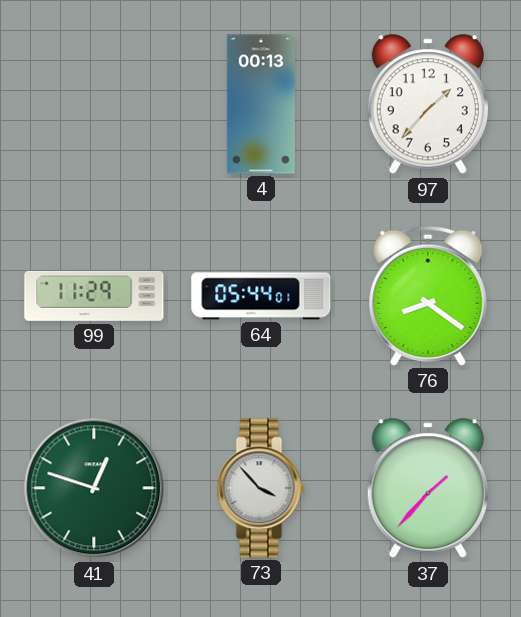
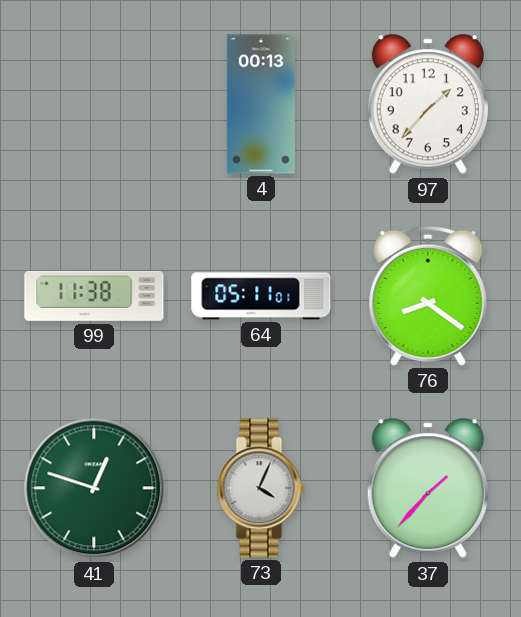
99: 11:29 -> 11:38 (94, 296)
64: 05:44 -> 05:11 (261, 296)
73: 3:53 -> 4:04 (261, 488)
